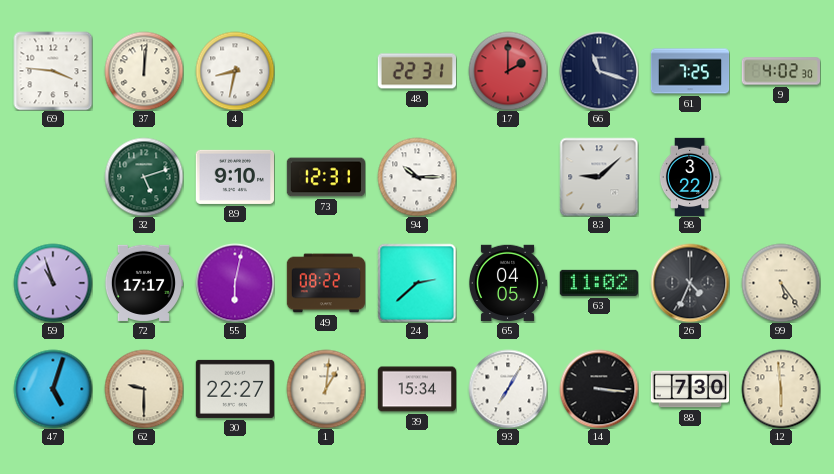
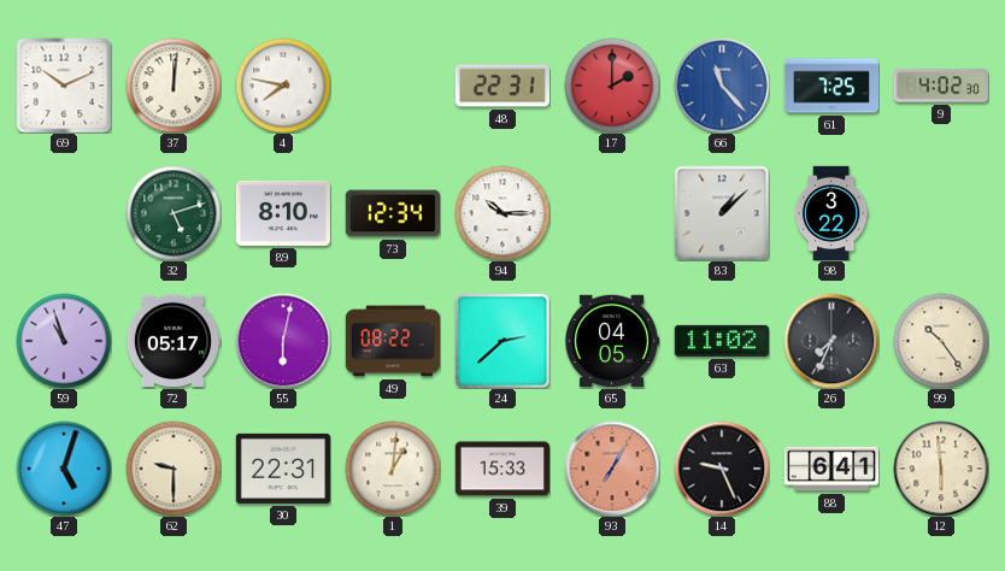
69: 3:46 -> 10:11 (64, 86)
4: 8:32 -> 7:47 (283, 86)
66: 11:18 -> 11:23 (722, 86)
66 dial: navy -> blue (722, 86)
89: 9:10 -> 8:10 (282, 213)
73: 12:31 -> 12:34 (392, 213)
83: 9:08 -> 1:08 (722, 213)
72: 17:17 -> 05:17 (172, 341)
26: 4:34 -> 7:34 (831, 341)
99: 5:24 -> 10:24 (941, 341)
30: 22:27 -> 22:31 (282, 469)
39: 15:34 -> 15:33 (501, 469)
93 dial: white -> salmon (612, 469)
14: 3:16 -> 9:26 (722, 469)
88: 7:30 -> 6:41 (830, 469)
